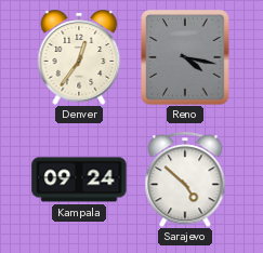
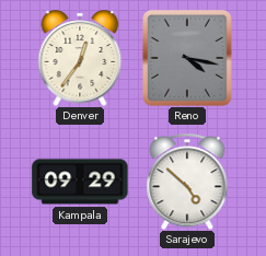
Kampala: 09:24 -> 09:29 (80, 182)
